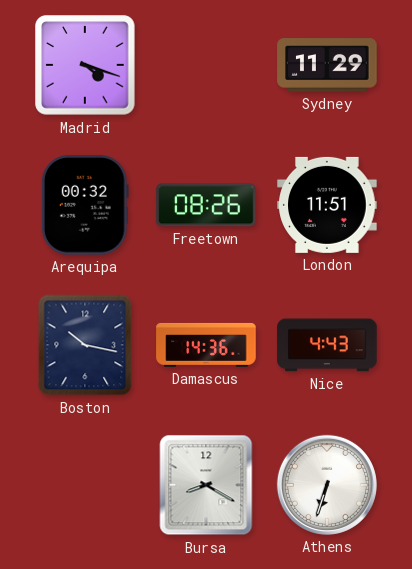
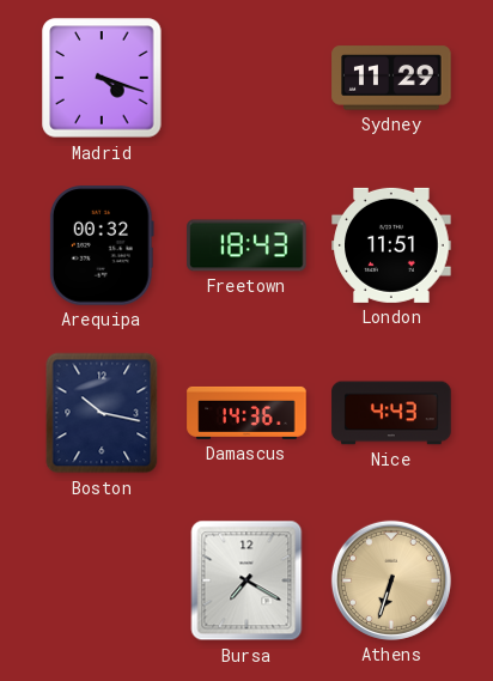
Freetown: 08:26 -> 18:43 (246, 245)
Bursa: 8:20 -> 7:20 (246, 580)
Athens dial: white -> champagne (391, 580)
